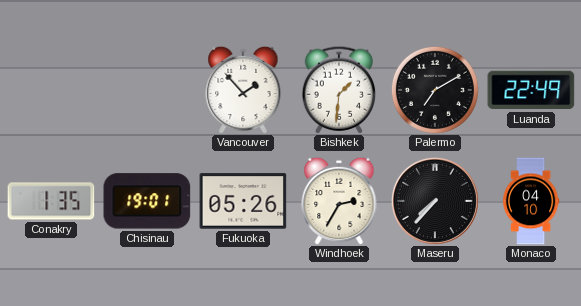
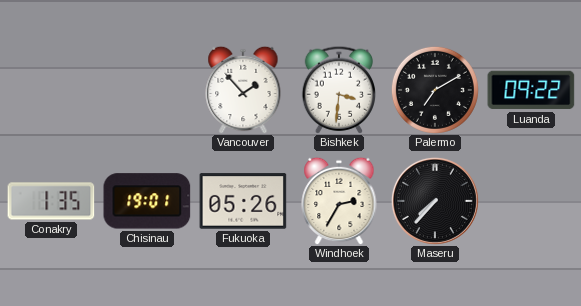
Bishkek: 1:31 -> 3:31 (338, 90)
Luanda: 22:49 -> 09:22 (531, 90)
Monaco: 04:10 -> none (531, 201)
